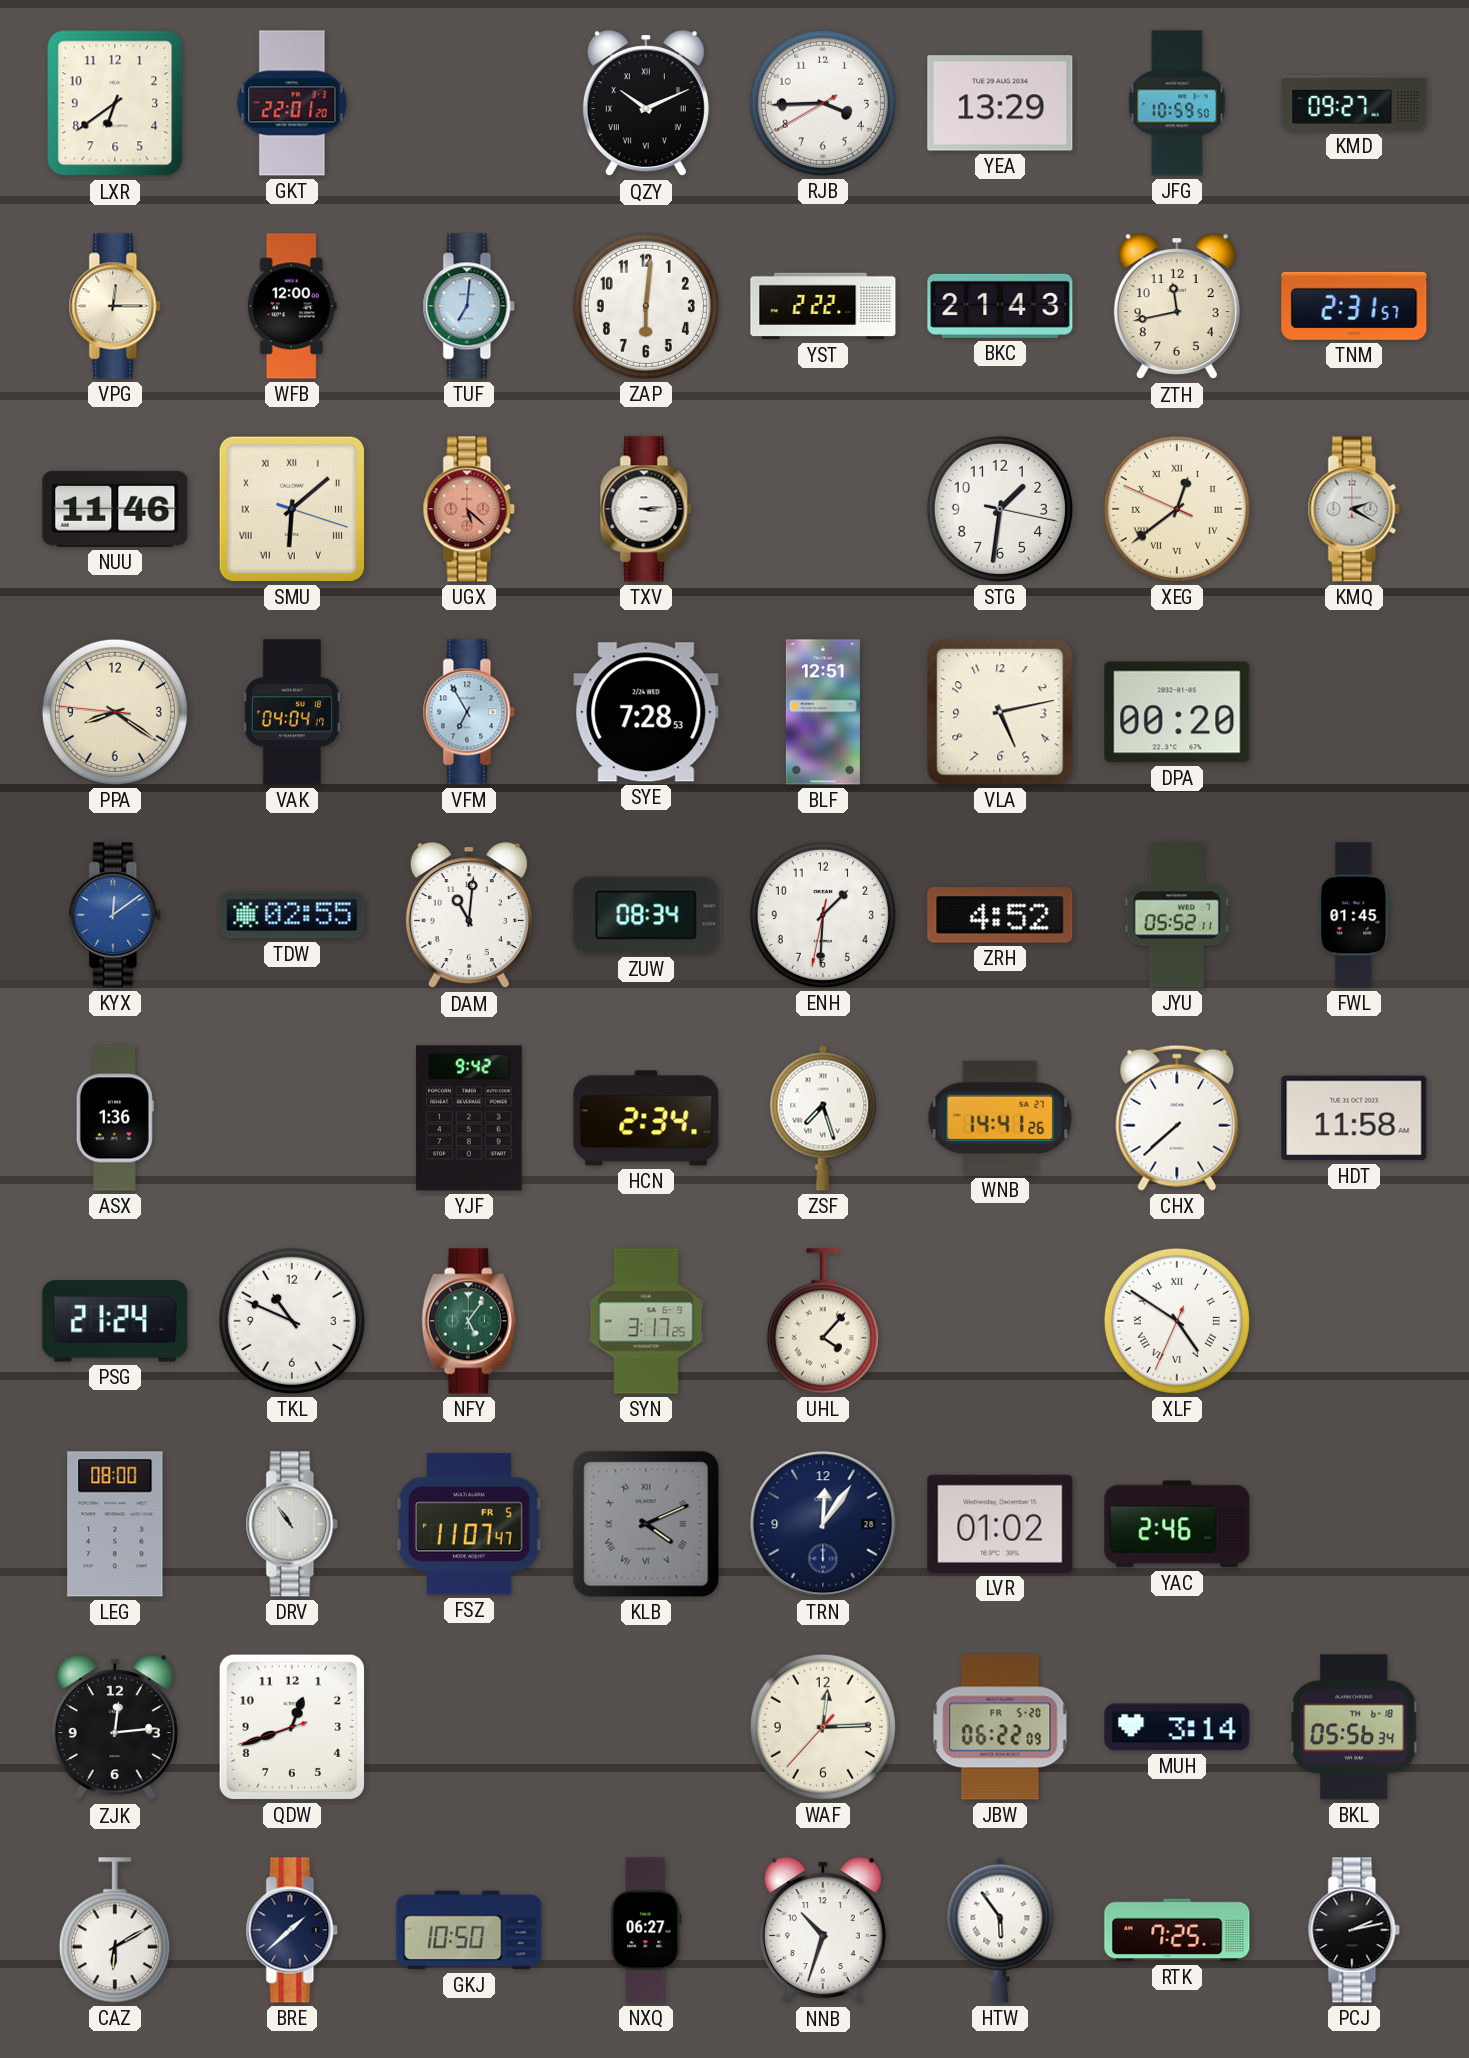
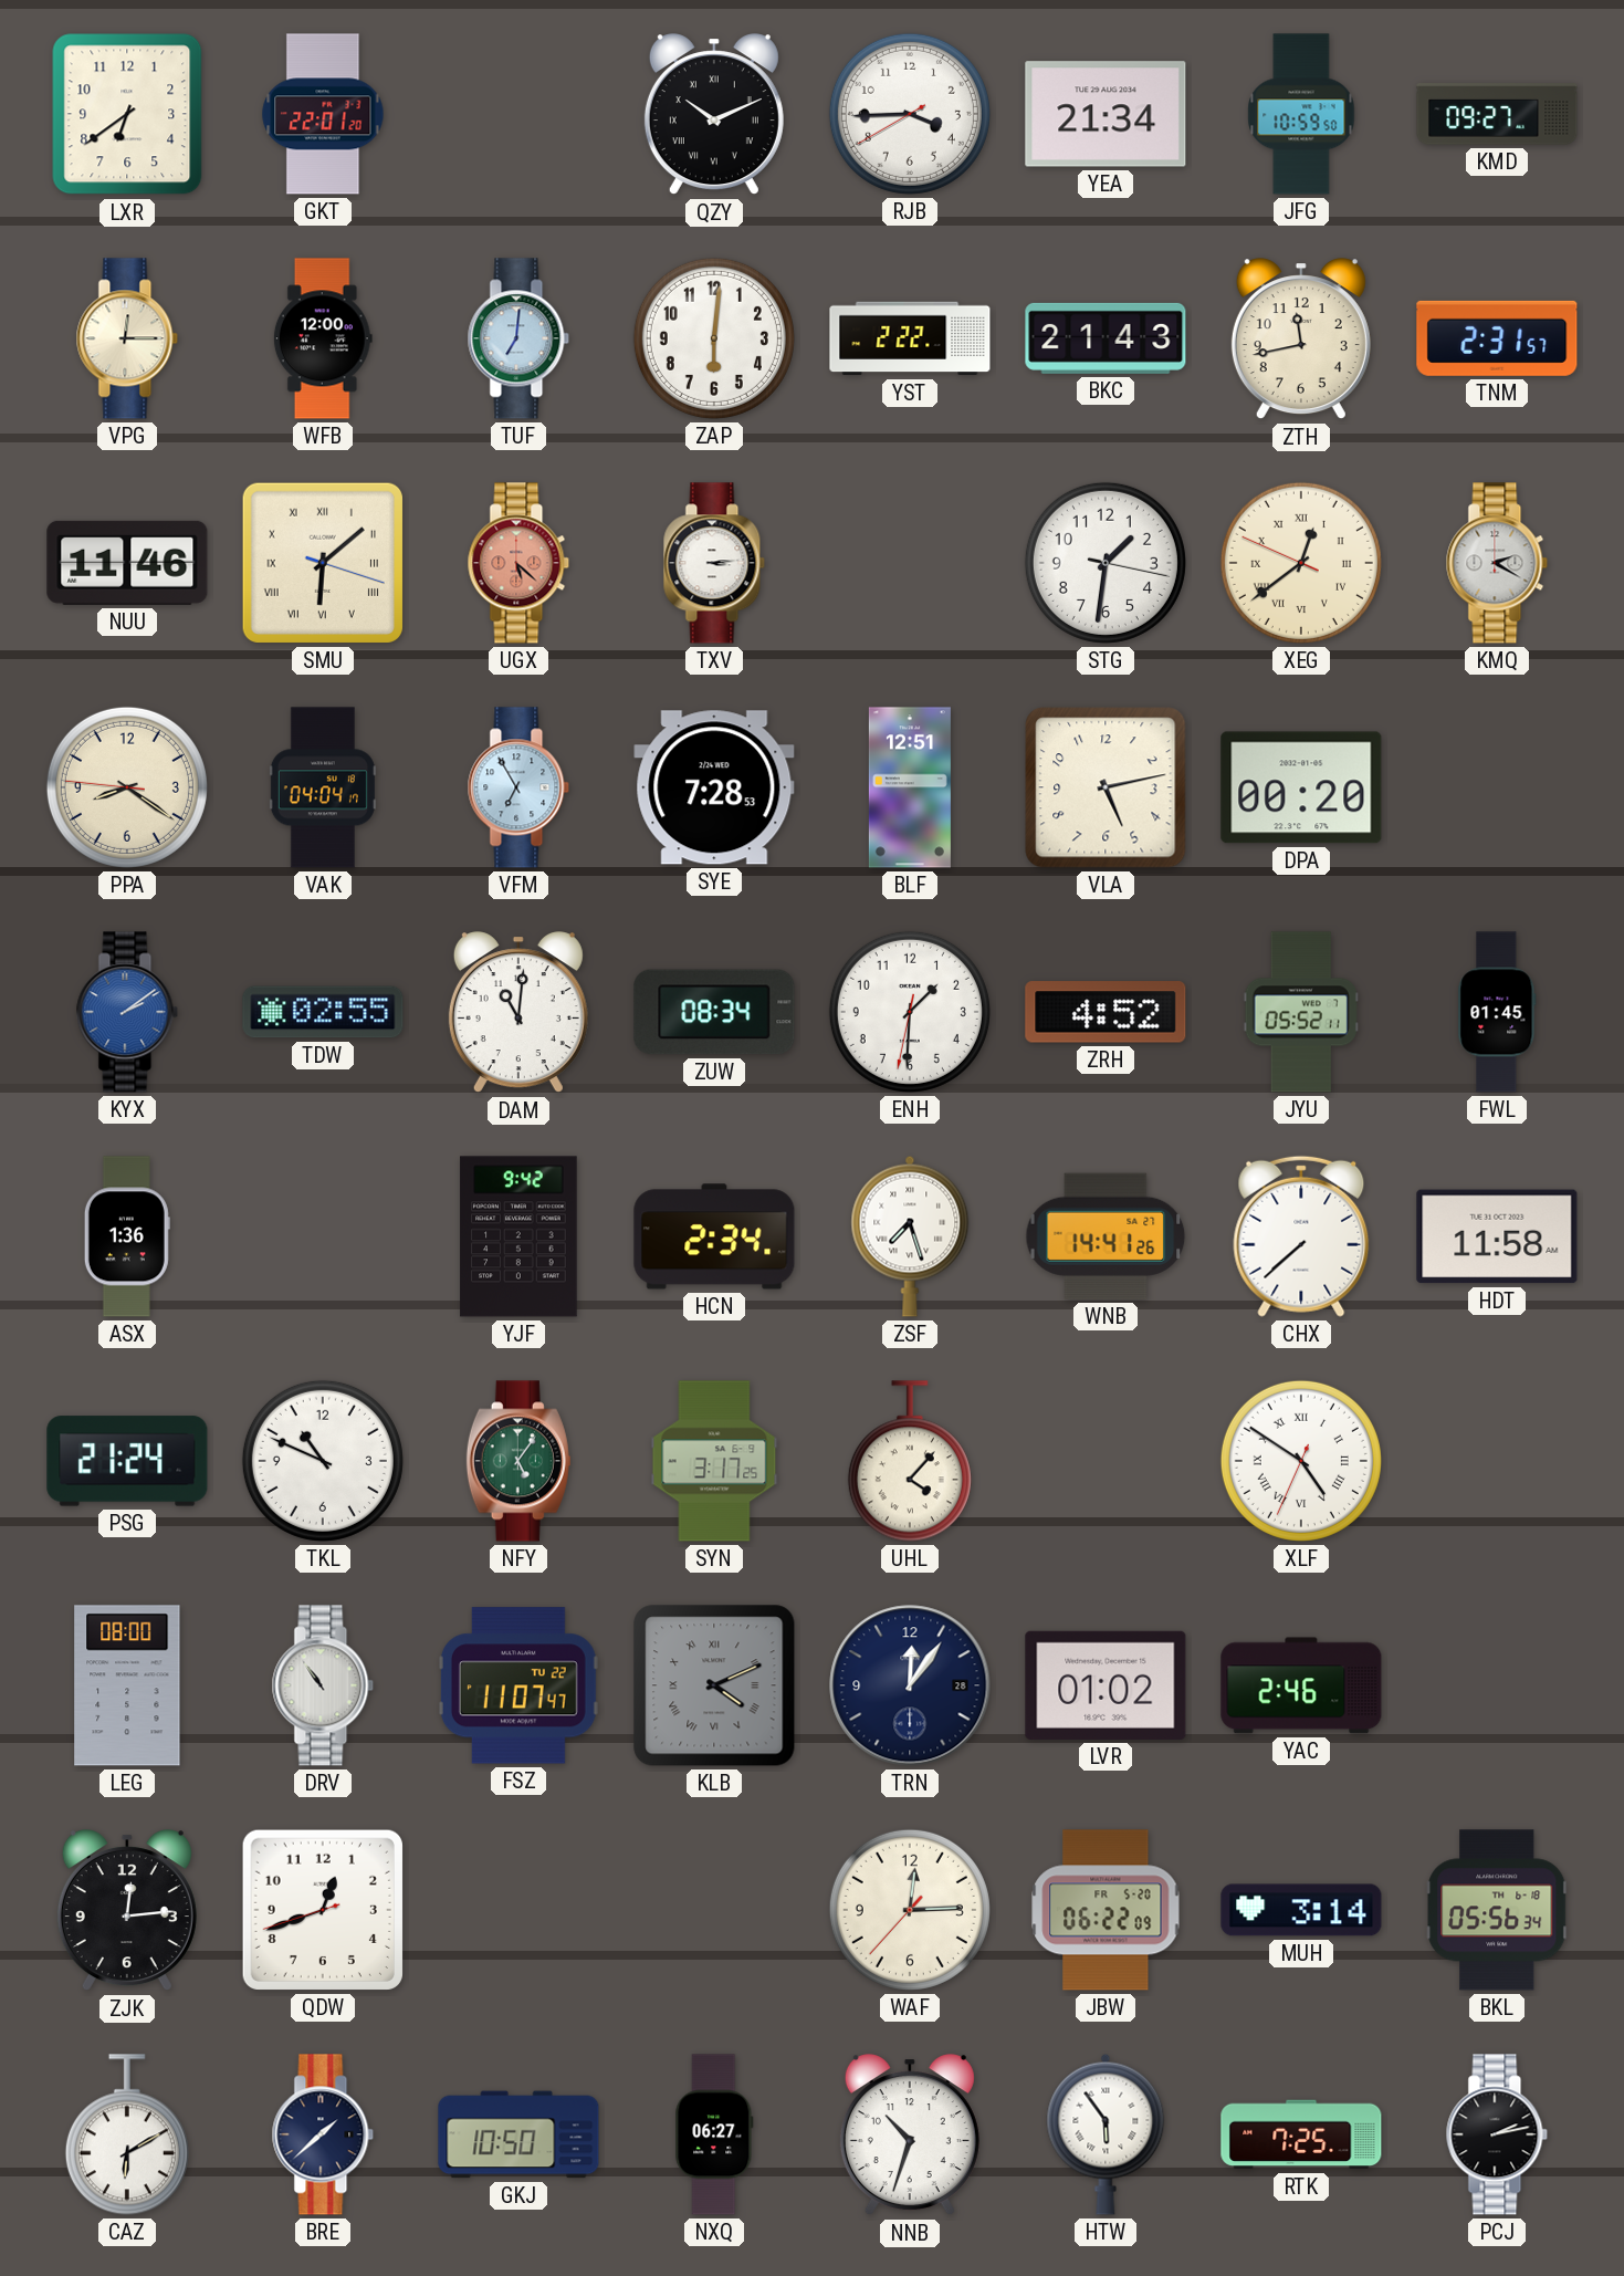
YEA: 13:29 -> 21:34 (1106, 114)
KYX: 12:09 -> 2:09 (127, 1012)
FSZ date: FR 5 -> TU 22 (518, 1685)
